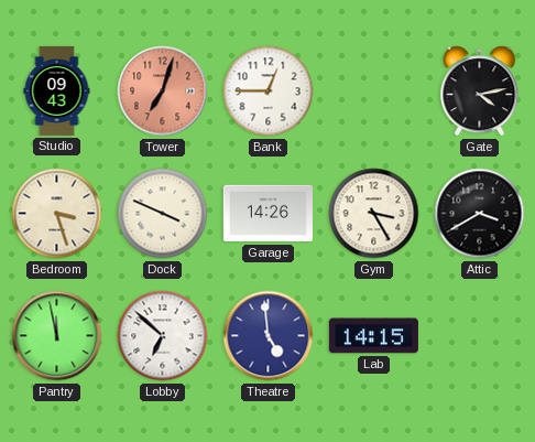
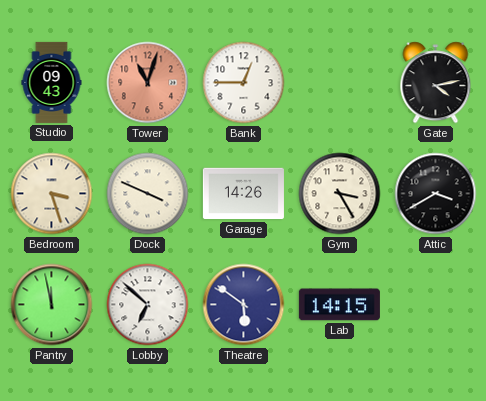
Tower: 7:03 -> 11:03 (148, 83)
Theatre: 4:59 -> 5:51 (244, 305)
